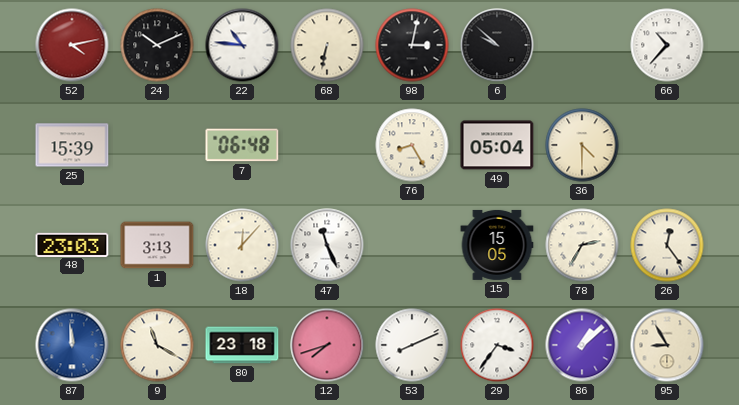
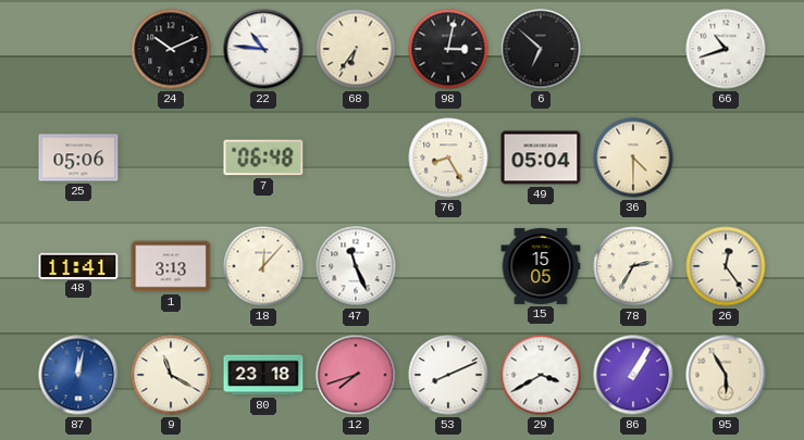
52: 4:13 -> none (72, 45)
68: 6:32 -> 6:36 (356, 49)
6: 9:52 -> 6:52 (541, 49)
66: 10:37 -> 10:42 (726, 49)
25: 15:39 -> 05:06 (78, 158)
48: 23:03 -> 11:41 (78, 265)
87: 11:59 -> 12:02 (78, 375)
29: 3:36 -> 3:40 (541, 375)
86: 1:08 -> 1:05 (633, 375)
95: 8:55 -> 5:55 (726, 375)
